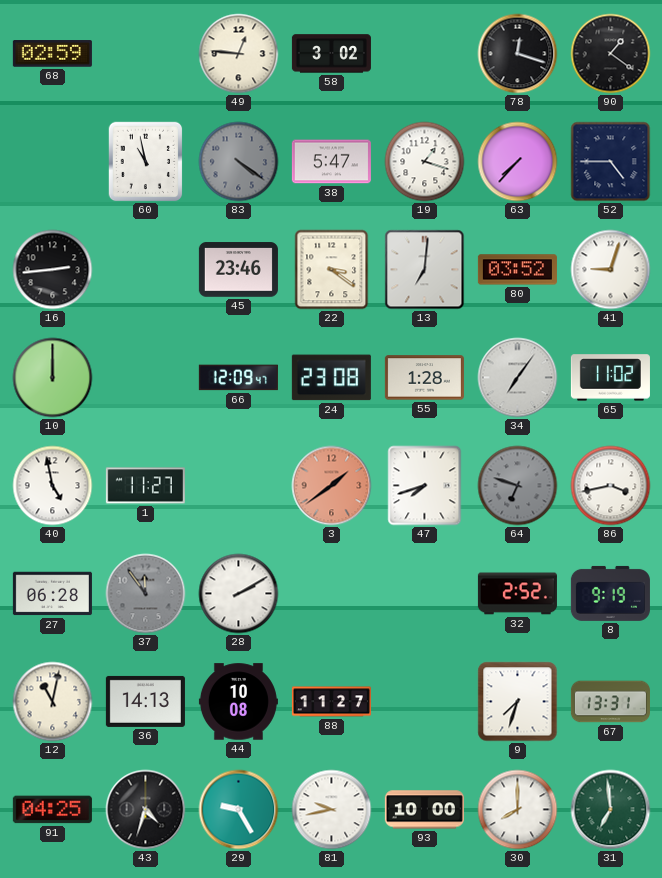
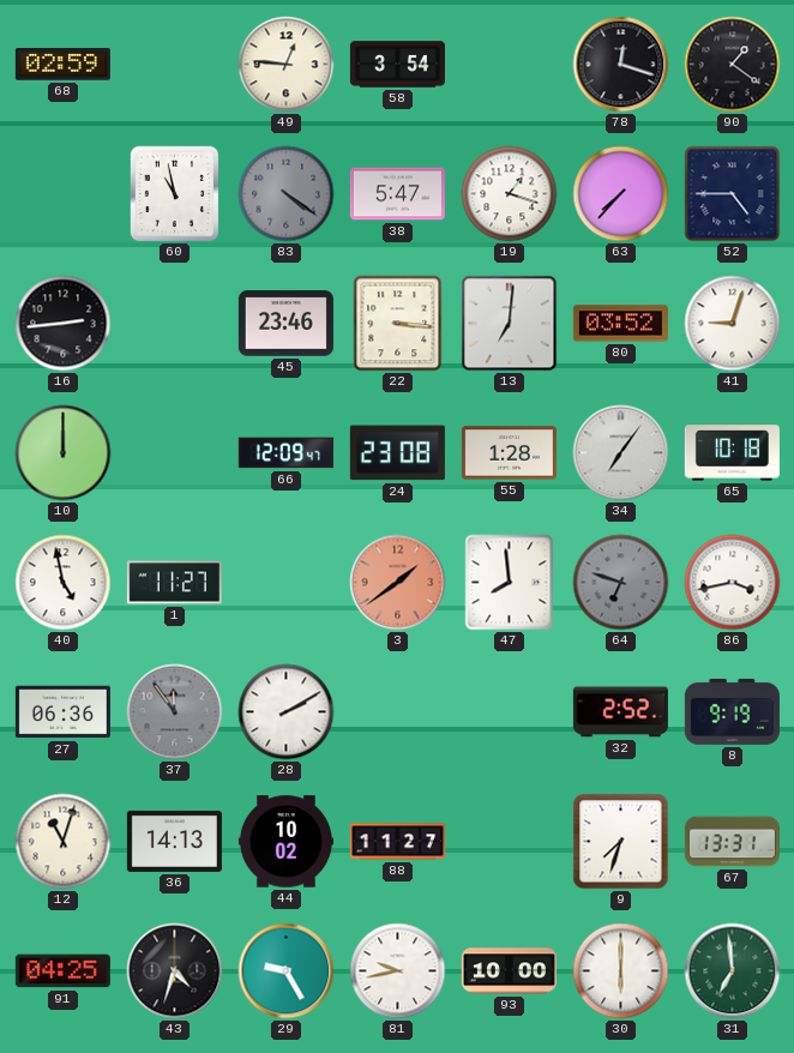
58: 3:02 -> 3:54 (397, 65)
22: 3:21 -> 3:16 (398, 324)
65: 11:02 -> 10:18 (732, 453)
47: 7:42 -> 7:59 (510, 583)
27: 06:28 -> 06:36 (62, 712)
12: 11:02 -> 11:03 (64, 842)
44: 10:08 -> 10:02 (285, 842)
30: 8:00 -> 6:00 (621, 971)
